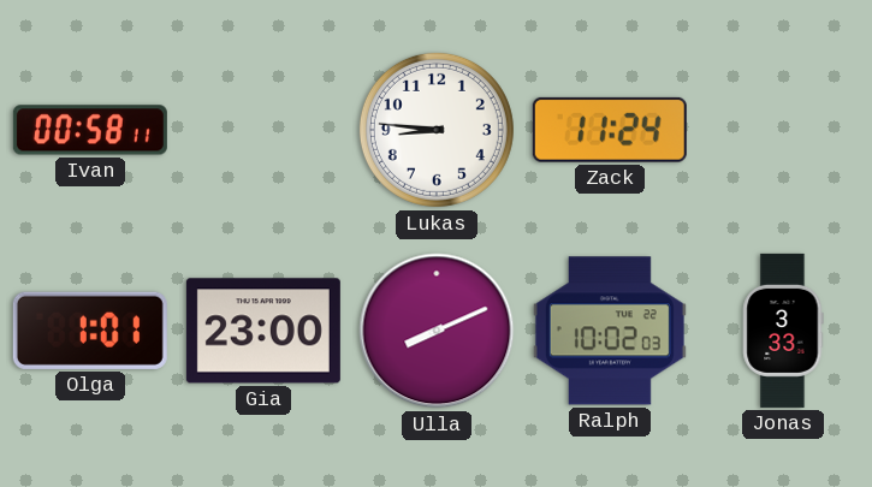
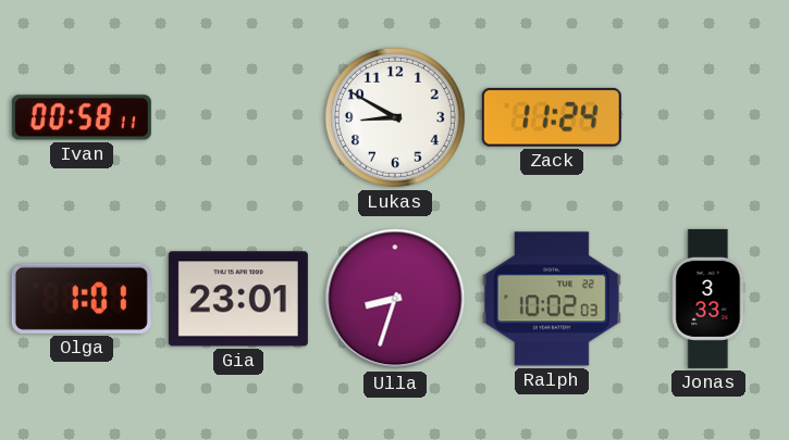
Lukas: 8:46 -> 8:50 (395, 117)
Gia: 23:00 -> 23:01 (238, 299)
Ulla: 8:11 -> 8:33 (395, 299)
